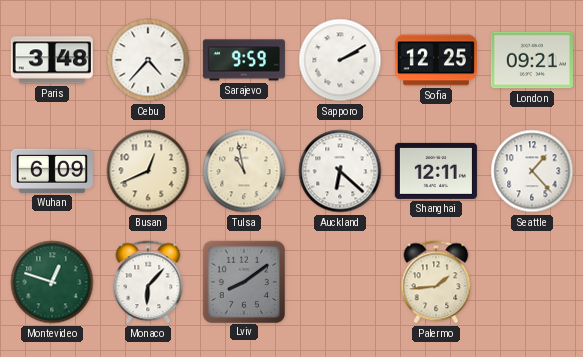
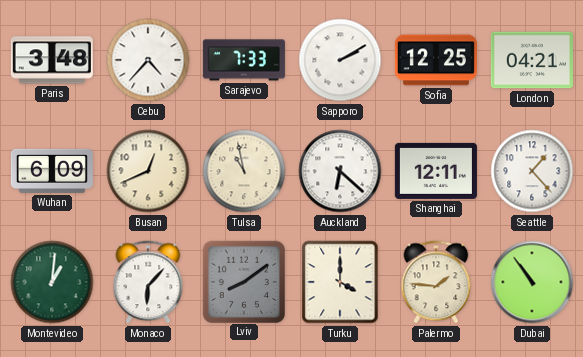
Sarajevo: 9:59 -> 7:33 (244, 60)
London: 09:21 -> 04:21 (532, 60)
Montevideo: 12:48 -> 1:01 (52, 282)
Turku: none -> 4:00 (340, 282)
Palermo: 1:44 -> 1:46 (436, 282)
Dubai: none -> 10:54 (532, 282)
